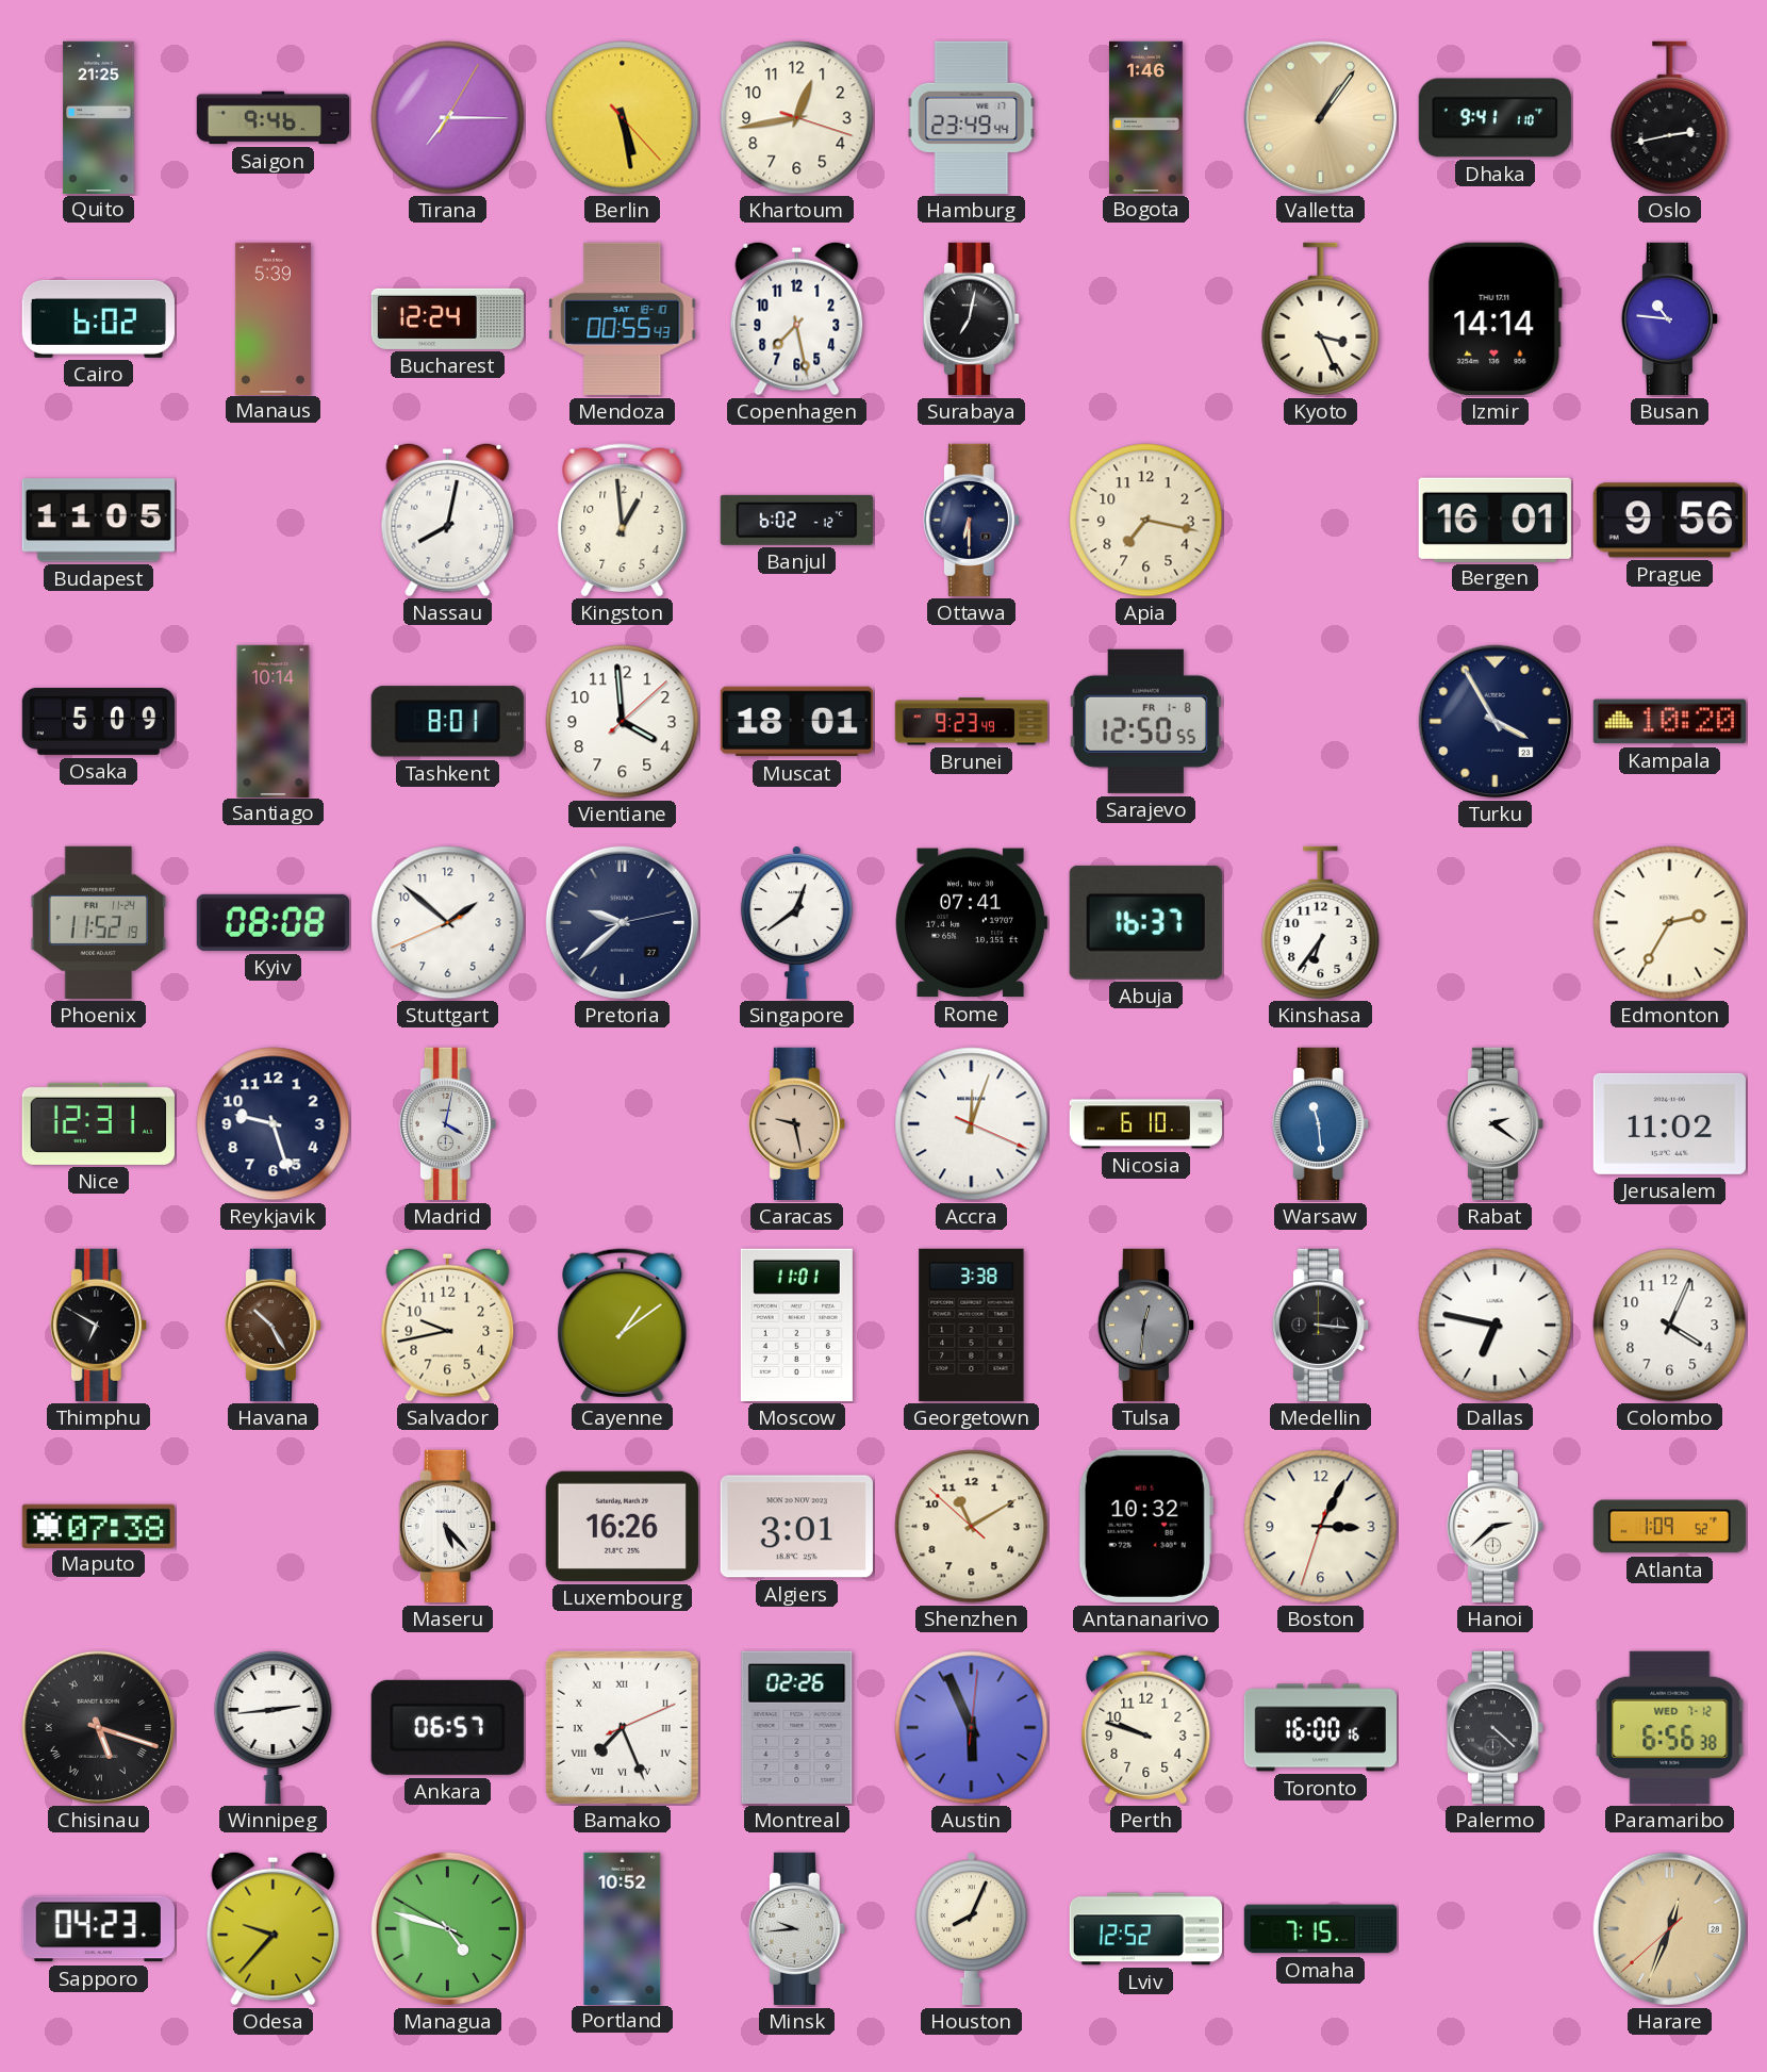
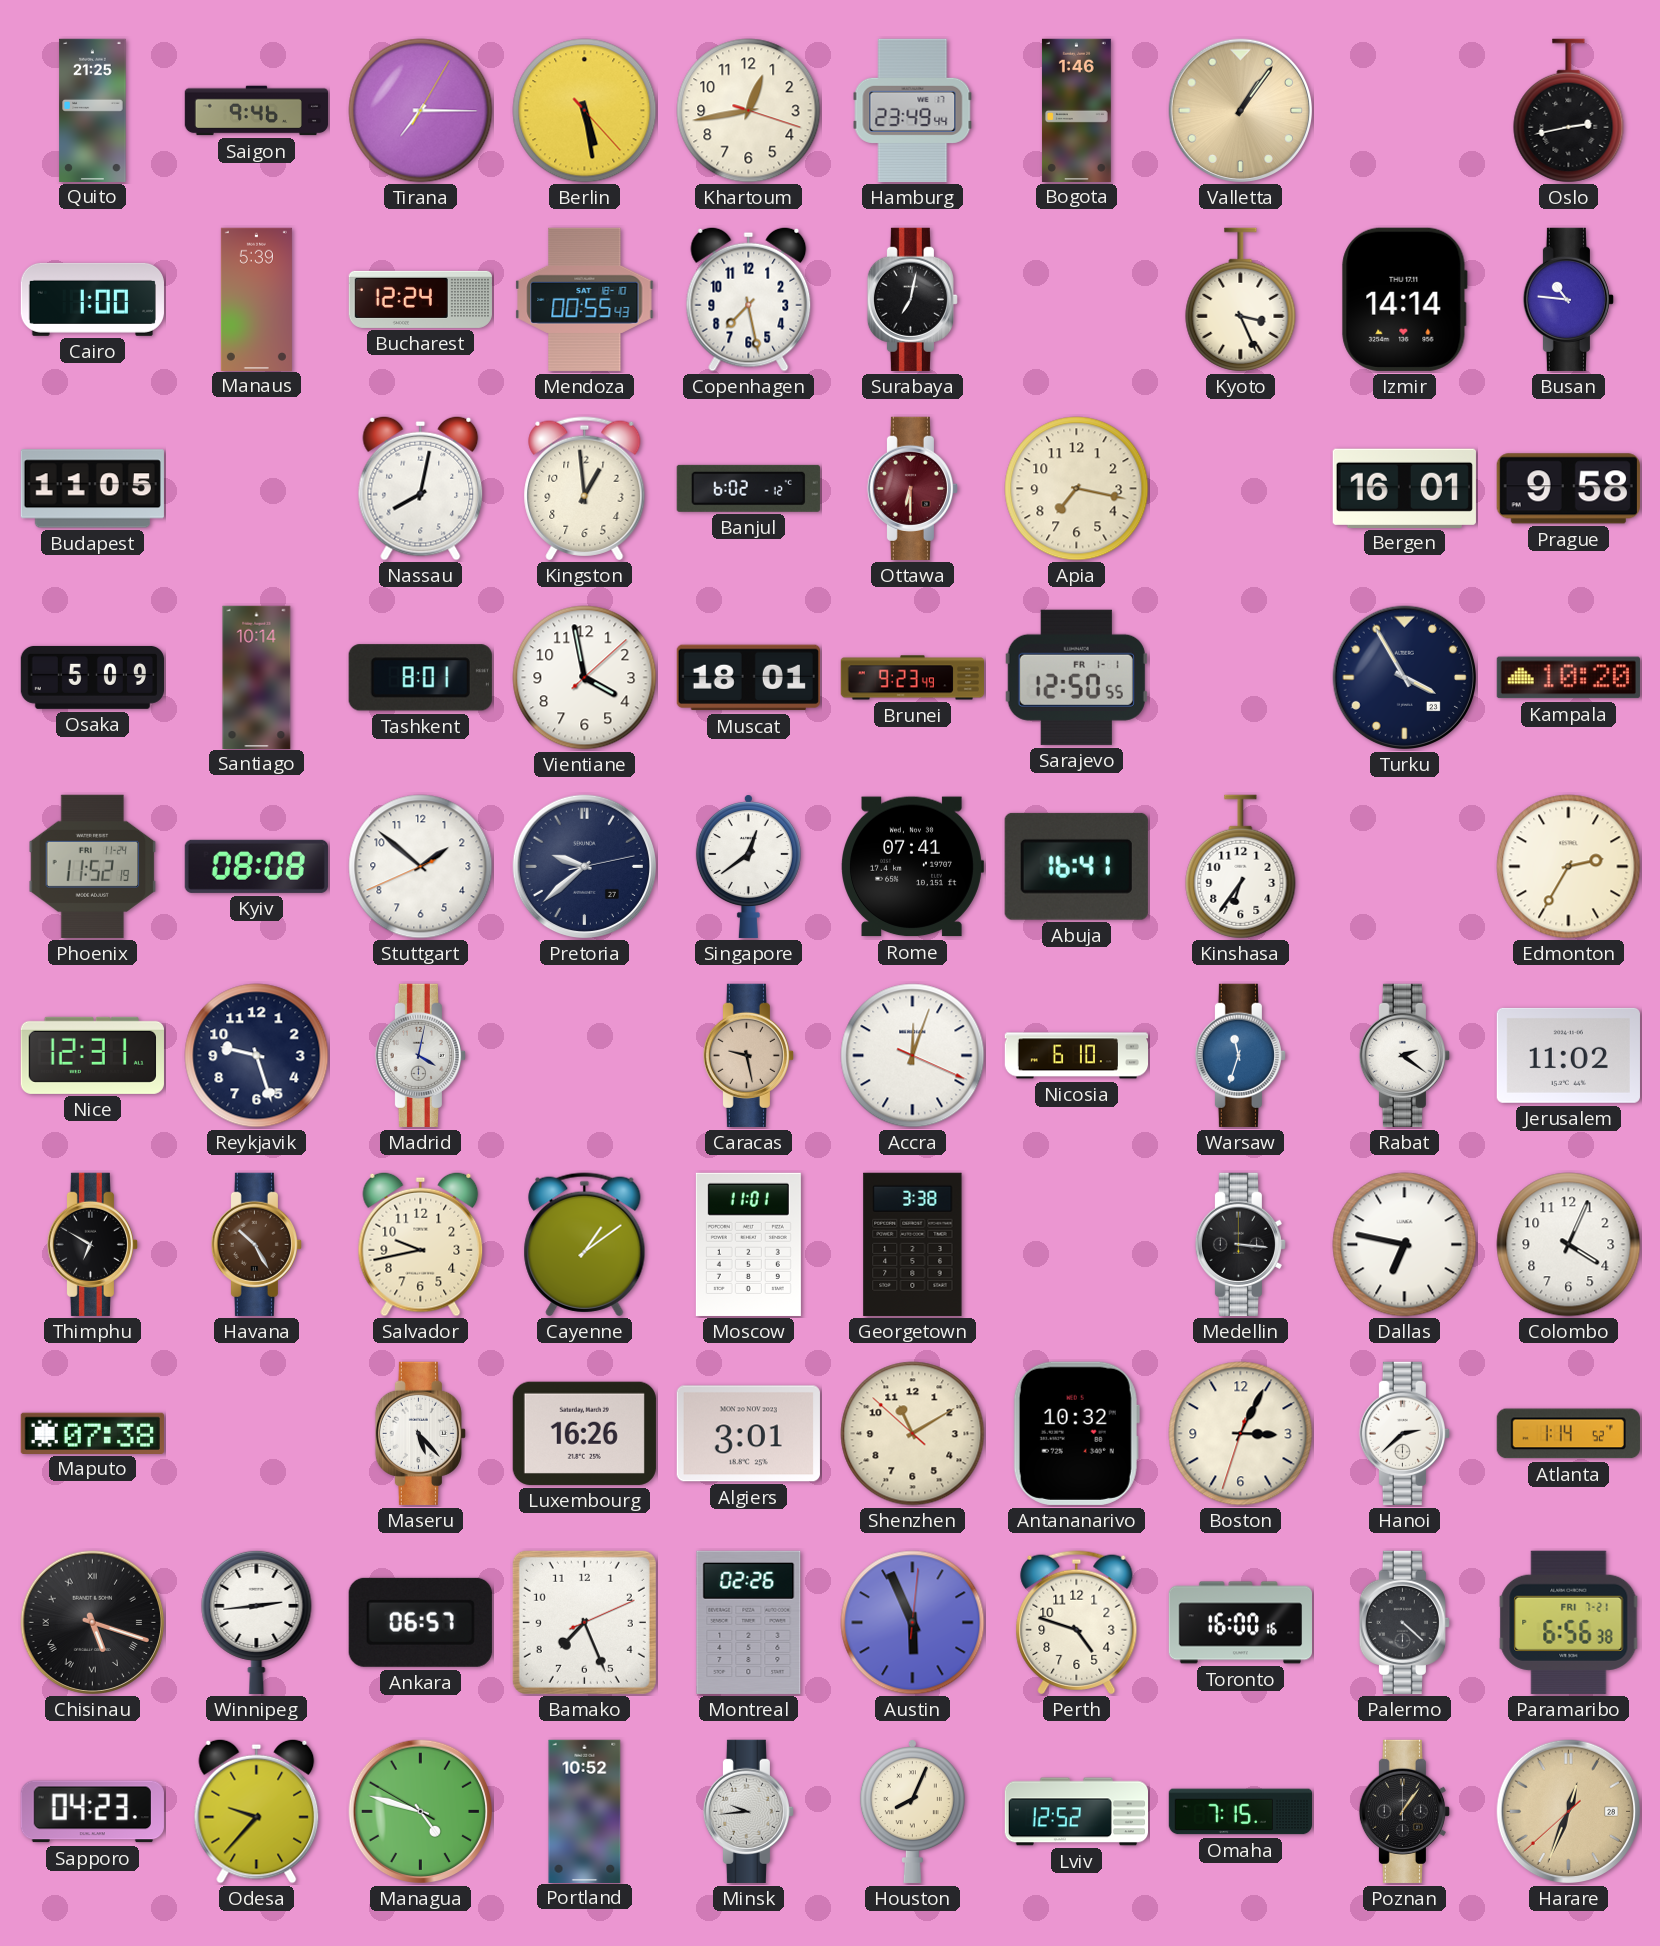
Dhaka: 9:41 -> none (1494, 118)
Cairo: 6:02 -> 1:00 (92, 299)
Ottawa dial: navy -> burgundy (912, 488)
Prague: 9:56 -> 9:58 (1568, 489)
Vientiane: 3:59 -> 3:58 (585, 678)
Sarajevo date: FR 1-8 -> FR 1-1 (1076, 677)
Abuja: 16:37 -> 16:41 (1076, 866)
Warsaw: 11:29 -> 11:33 (1240, 1055)
Tulsa: 12:31 -> none (1145, 1325)
Atlanta: 1:09 -> 1:14 (1568, 1434)
Bamako numerals: Roman -> Arabic (584, 1622)
Perth: 9:48 -> 4:48 (1077, 1623)
Paramaribo date: WED 7-12 -> FRI 7-21 (1569, 1622)
Poznan: none -> 1:06 (1404, 1811)
